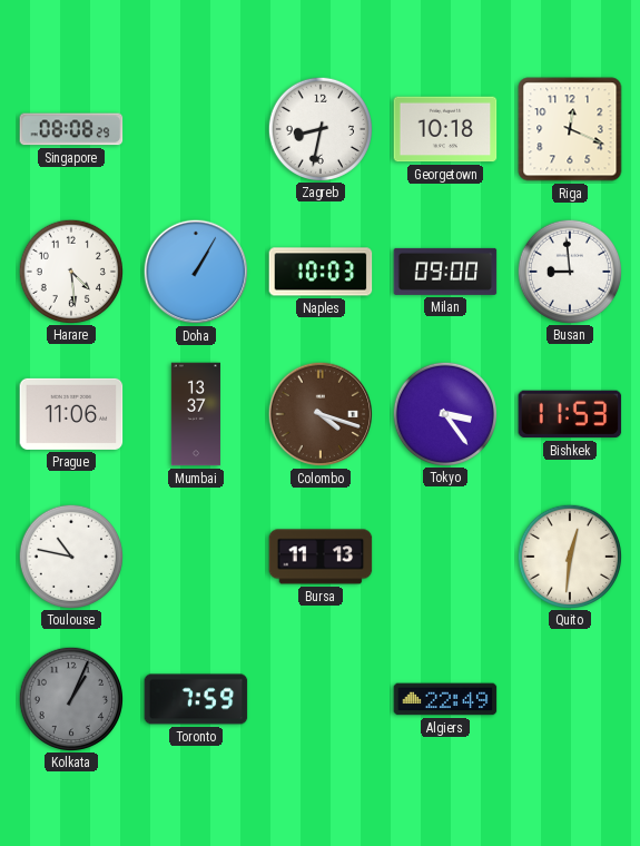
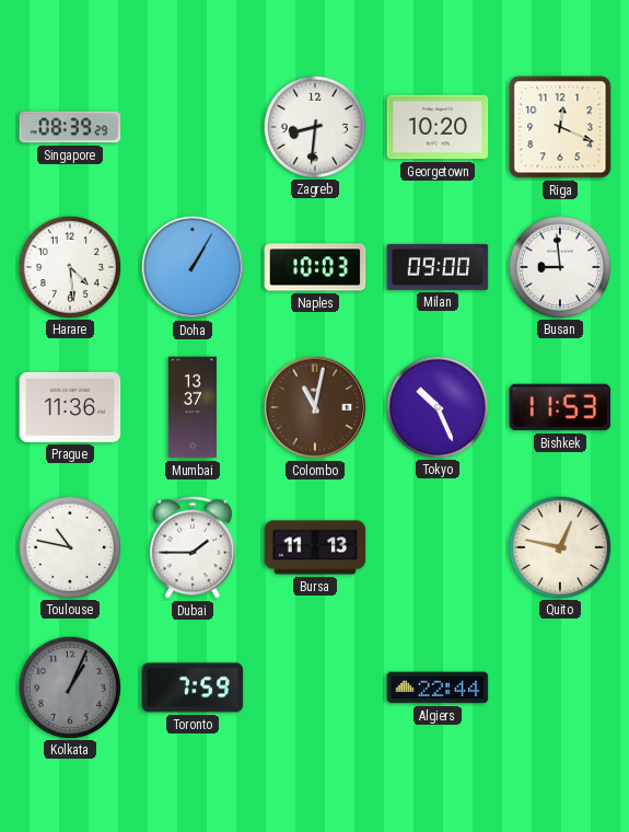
Singapore: 08:08 -> 08:39 (70, 127)
Zagreb: 8:32 -> 8:31 (314, 126)
Georgetown: 10:18 -> 10:20 (438, 127)
Prague: 11:06 -> 11:36 (70, 407)
Colombo: 4:18 -> 11:02 (315, 407)
Tokyo: 3:24 -> 10:26 (436, 406)
Dubai: none -> 1:45 (193, 547)
Quito: 12:31 -> 12:47 (559, 546)
Algiers: 22:49 -> 22:44 (438, 687)
